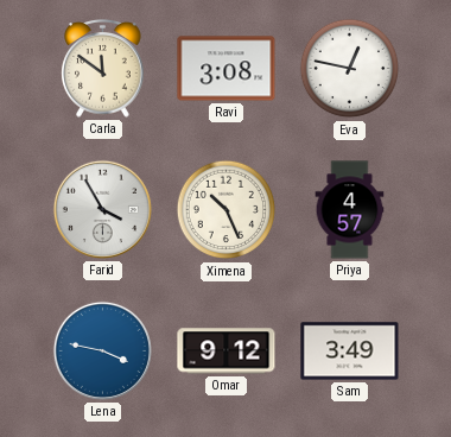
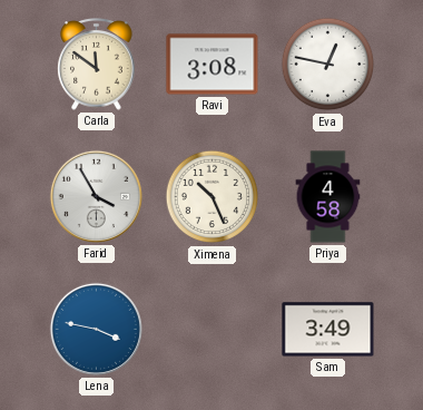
Priya: 4:57 -> 4:58 (328, 197)
Omar: 9:12 -> none (227, 351)
